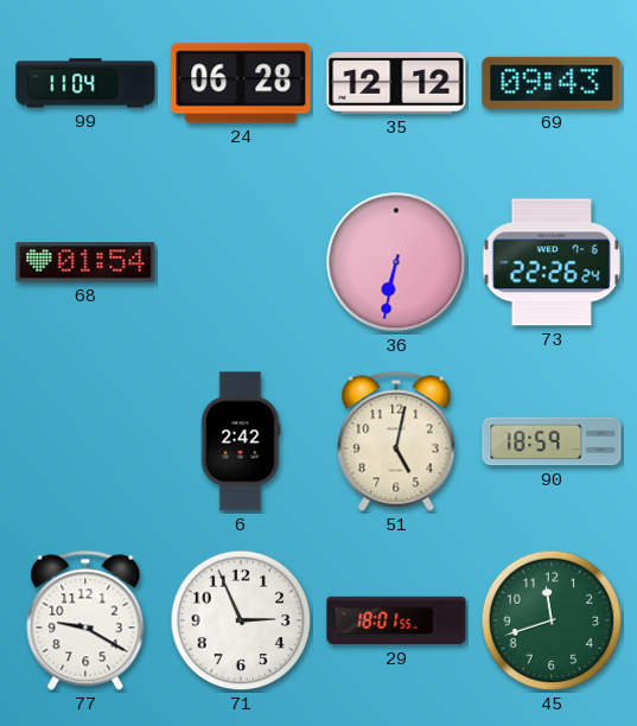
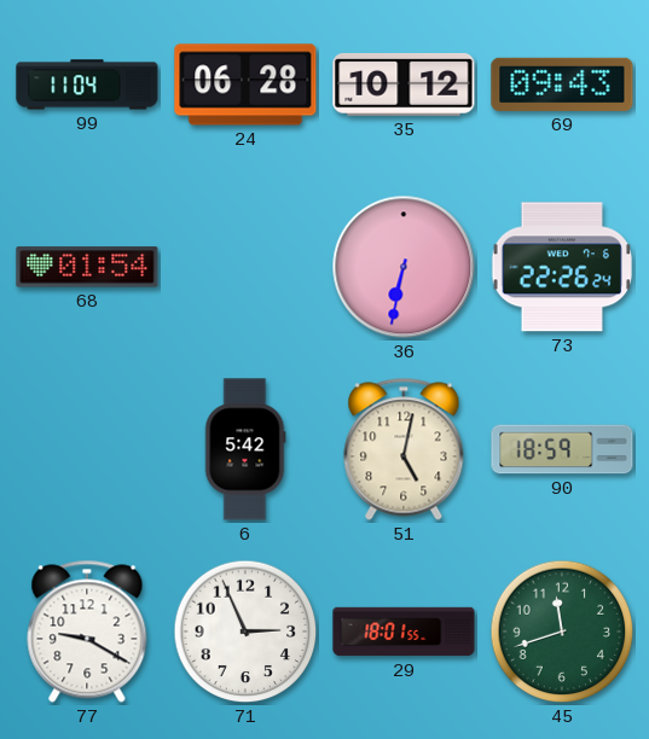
35: 12:12 -> 10:12 (404, 85)
6: 2:42 -> 5:42 (245, 449)
